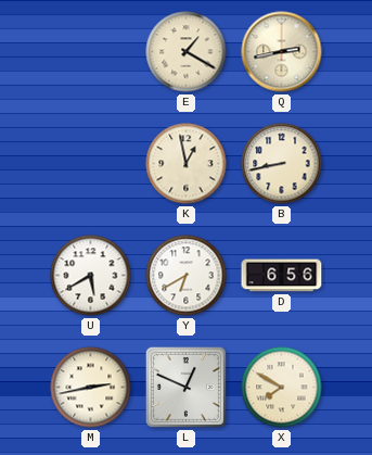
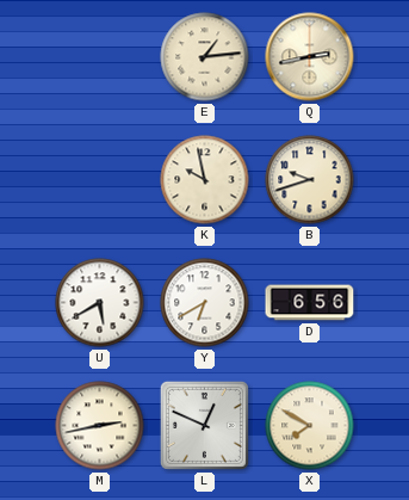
E: 1:20 -> 1:14 (205, 57)
K: 12:58 -> 9:58 (205, 180)
B: 8:43 -> 9:42 (310, 180)
